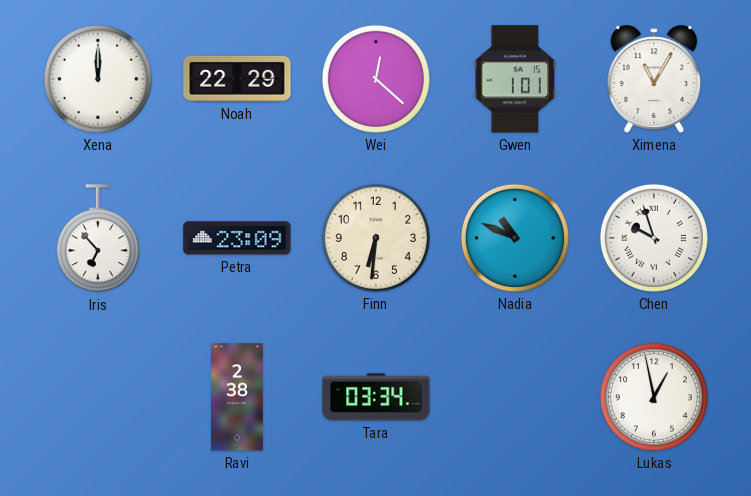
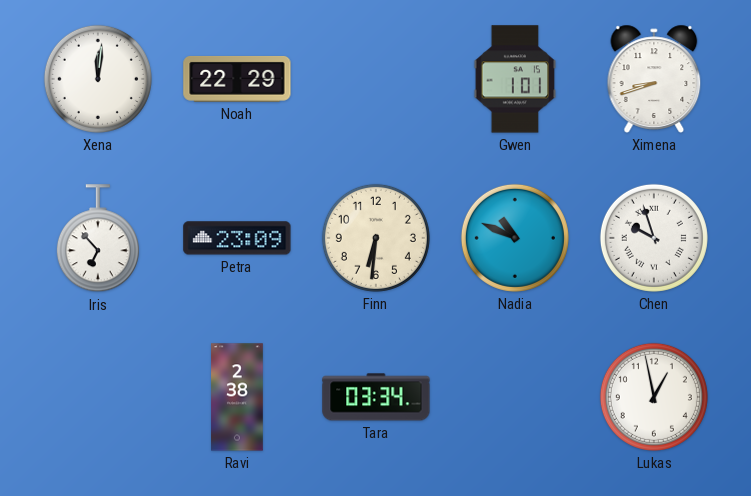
Xena: 12:00 -> 12:01 (98, 79)
Wei: 12:22 -> none (376, 79)
Ximena: 11:05 -> 8:42 (654, 79)
